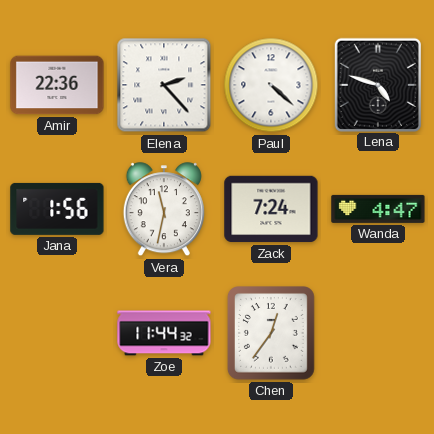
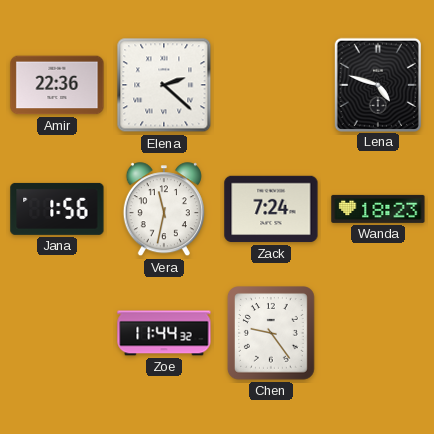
Elena: 2:23 -> 2:22 (164, 85)
Paul: 4:22 -> none (271, 85)
Wanda: 4:47 -> 18:23 (378, 209)
Chen: 12:36 -> 9:24 (272, 334)
